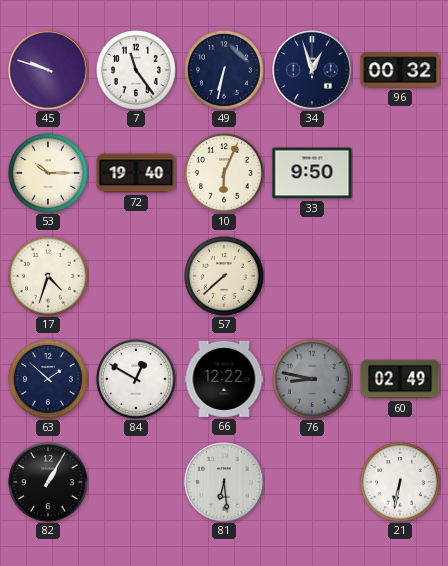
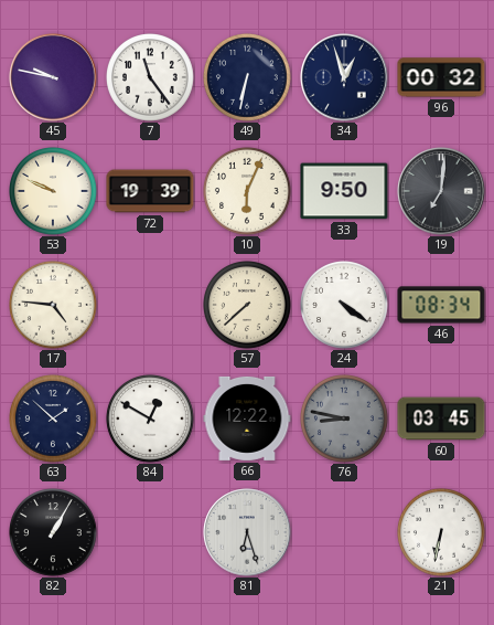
45: 9:48 -> 9:47 (53, 77)
53: 10:15 -> 9:49 (54, 192)
72: 19:40 -> 19:39 (150, 191)
19: none -> 7:01 (441, 191)
17: 4:33 -> 4:46 (54, 306)
24: none -> 4:21 (345, 306)
46: none -> 08:34 (441, 305)
60: 02:49 -> 03:45 (441, 419)
81: 6:29 -> 6:27 (247, 532)
